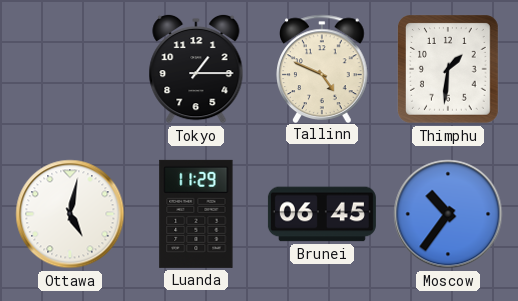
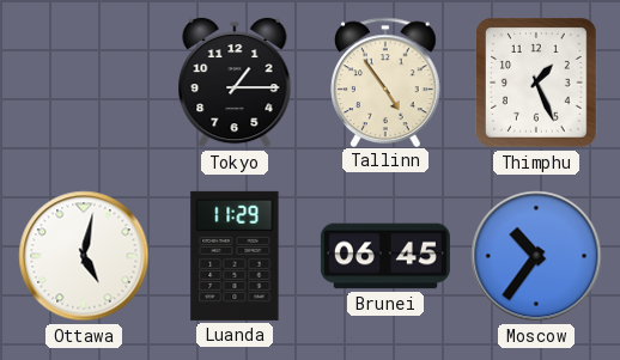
Tallinn: 4:49 -> 4:54 (385, 81)
Thimphu: 1:31 -> 1:26 (537, 83)
